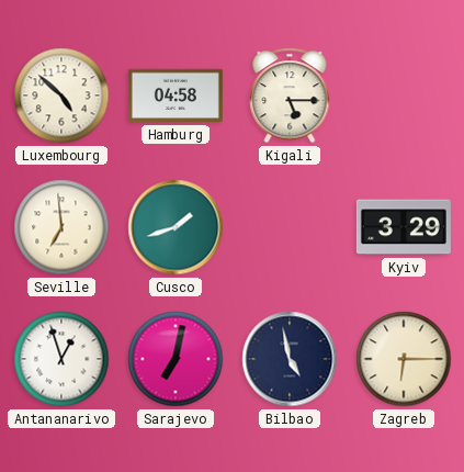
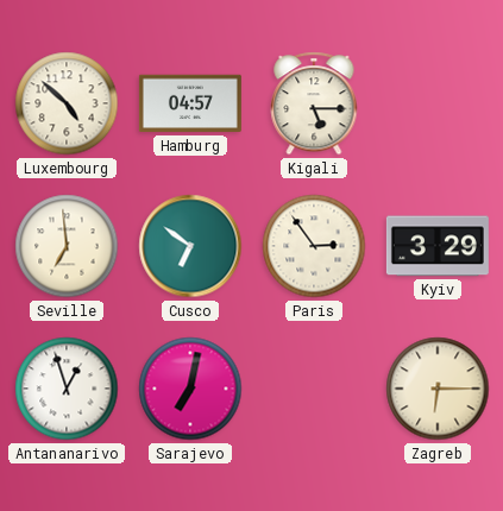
Hamburg: 04:58 -> 04:57 (190, 103)
Cusco: 1:42 -> 6:51 (190, 246)
Paris: none -> 2:54 (314, 246)
Bilbao: 4:58 -> none (290, 359)
